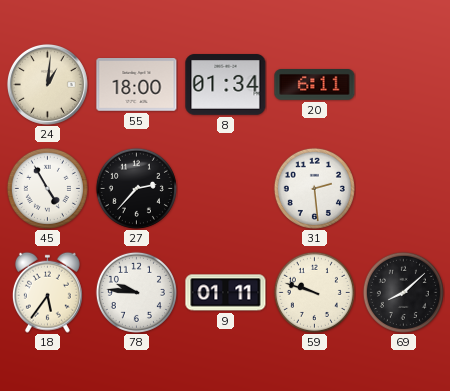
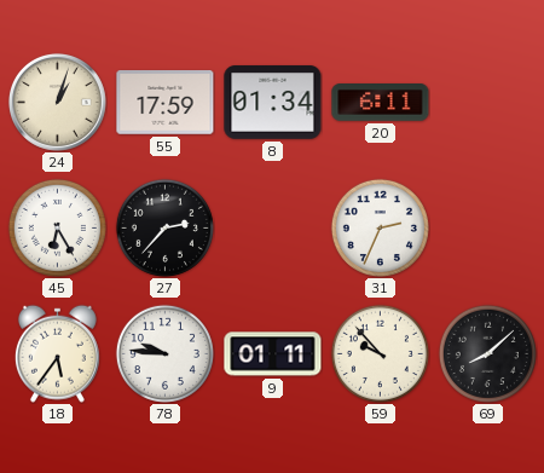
24: 1:01 -> 1:03 (57, 102)
55: 18:00 -> 17:59 (166, 103)
45: 4:55 -> 6:25 (57, 227)
31: 2:29 -> 2:34 (380, 227)
59: 9:48 -> 9:53 (380, 353)
